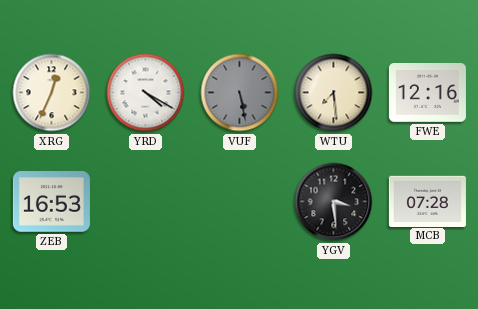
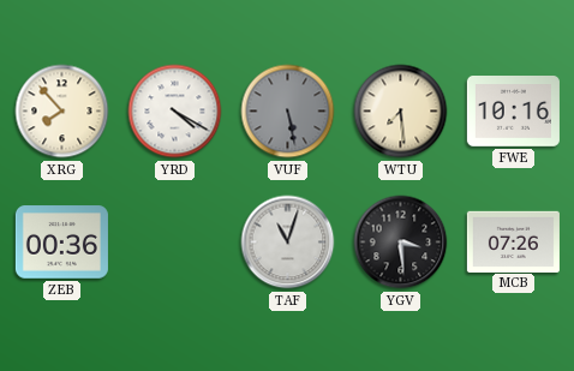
XRG: 12:34 -> 7:53 (62, 112)
FWE: 12:16 -> 10:16 (513, 112)
ZEB: 16:53 -> 00:36 (61, 243)
TAF: none -> 11:03 (288, 243)
MCB: 07:28 -> 07:26 (513, 241)
